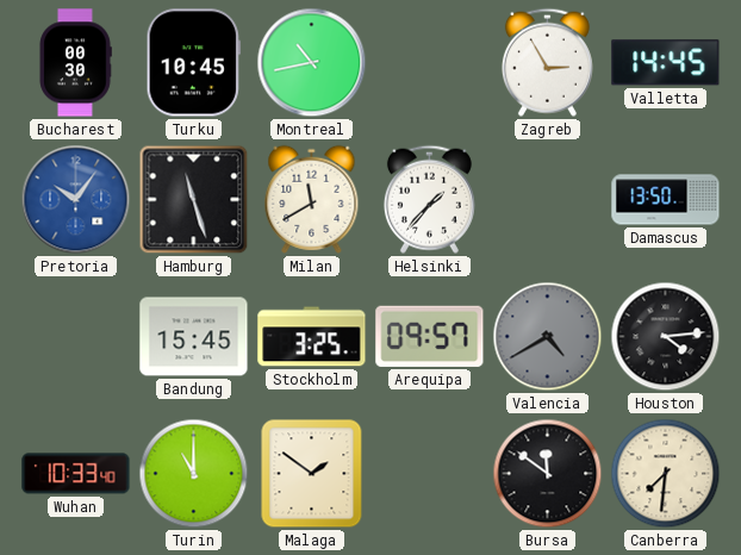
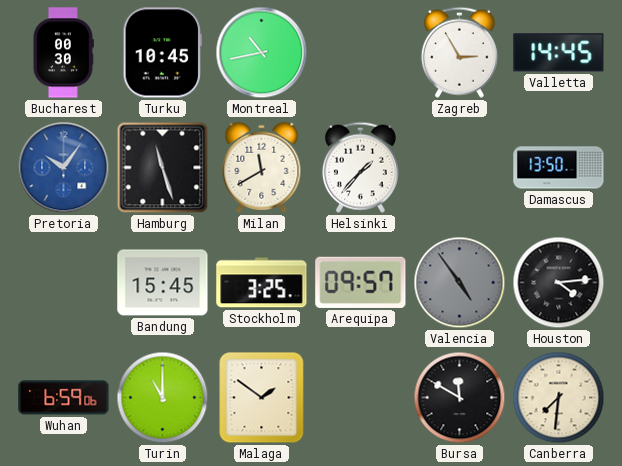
Valencia: 4:40 -> 4:54 (460, 283)
Wuhan: 10:33 -> 6:59 (64, 398)
Bursa: 11:51 -> 11:50 (460, 398)
